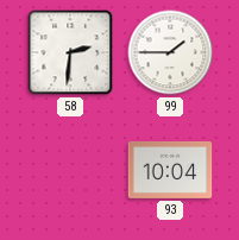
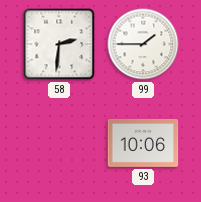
93: 10:04 -> 10:06 (143, 143)
